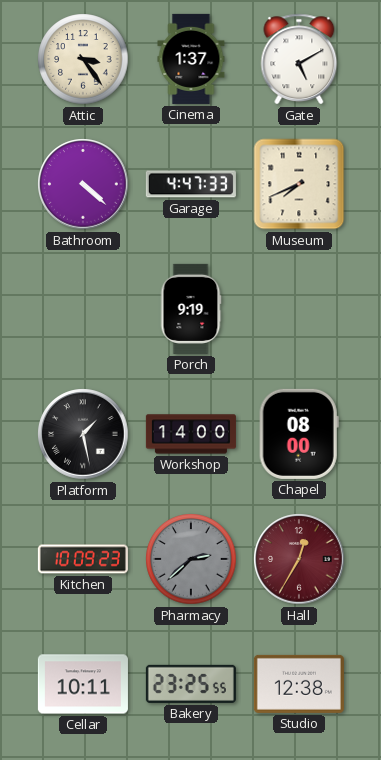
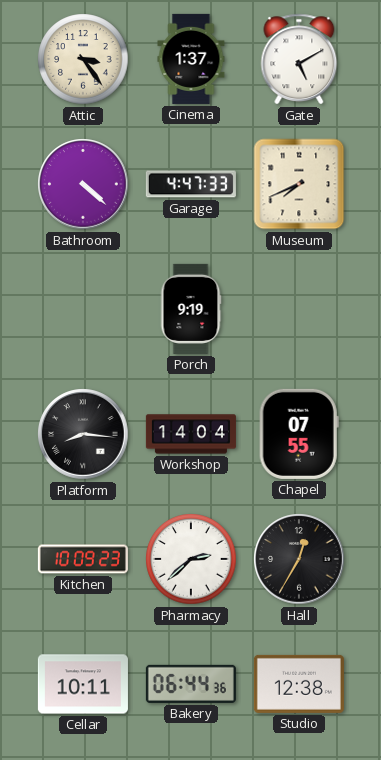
Platform: 1:28 -> 8:16 (83, 434)
Workshop: 14:00 -> 14:04 (191, 434)
Chapel: 08:00 -> 07:55 (299, 434)
Pharmacy dial: grey -> white (191, 559)
Hall dial: burgundy -> black (299, 559)
Bakery: 23:25 -> 06:44 (191, 684)
